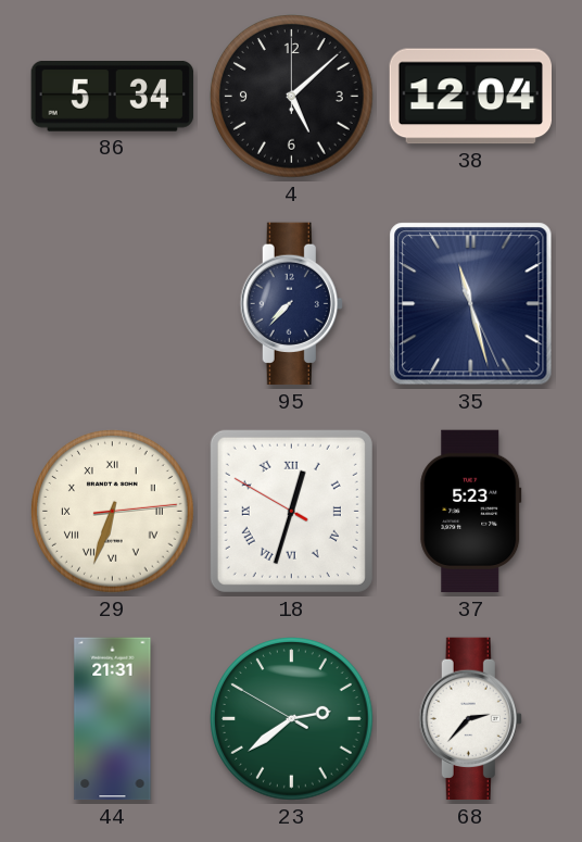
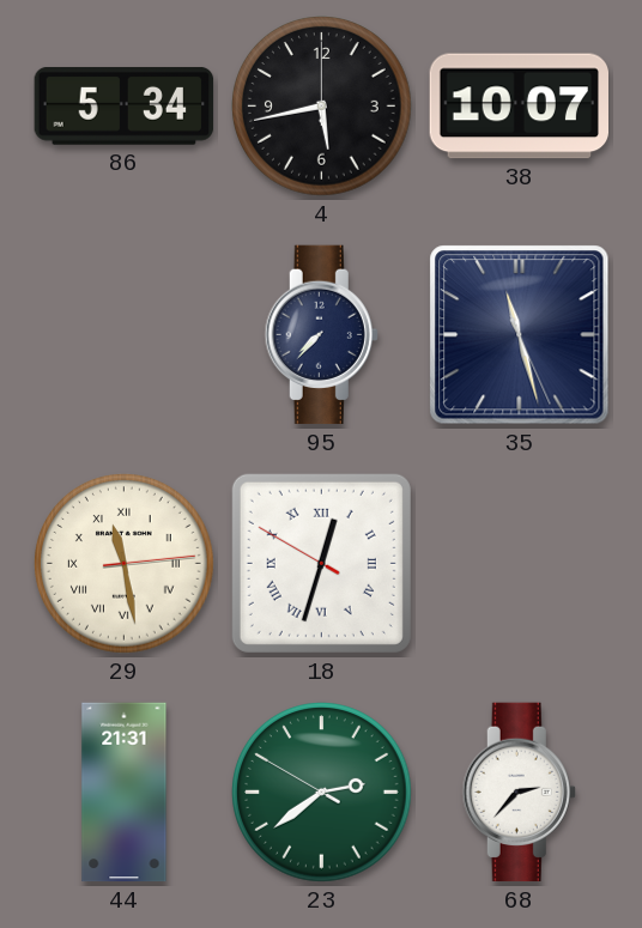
4: 5:08 -> 5:43 (322, 107)
38: 12:04 -> 10:07 (519, 107)
29: 6:33 -> 11:28 (125, 564)
37: 5:23 -> none (471, 512)
